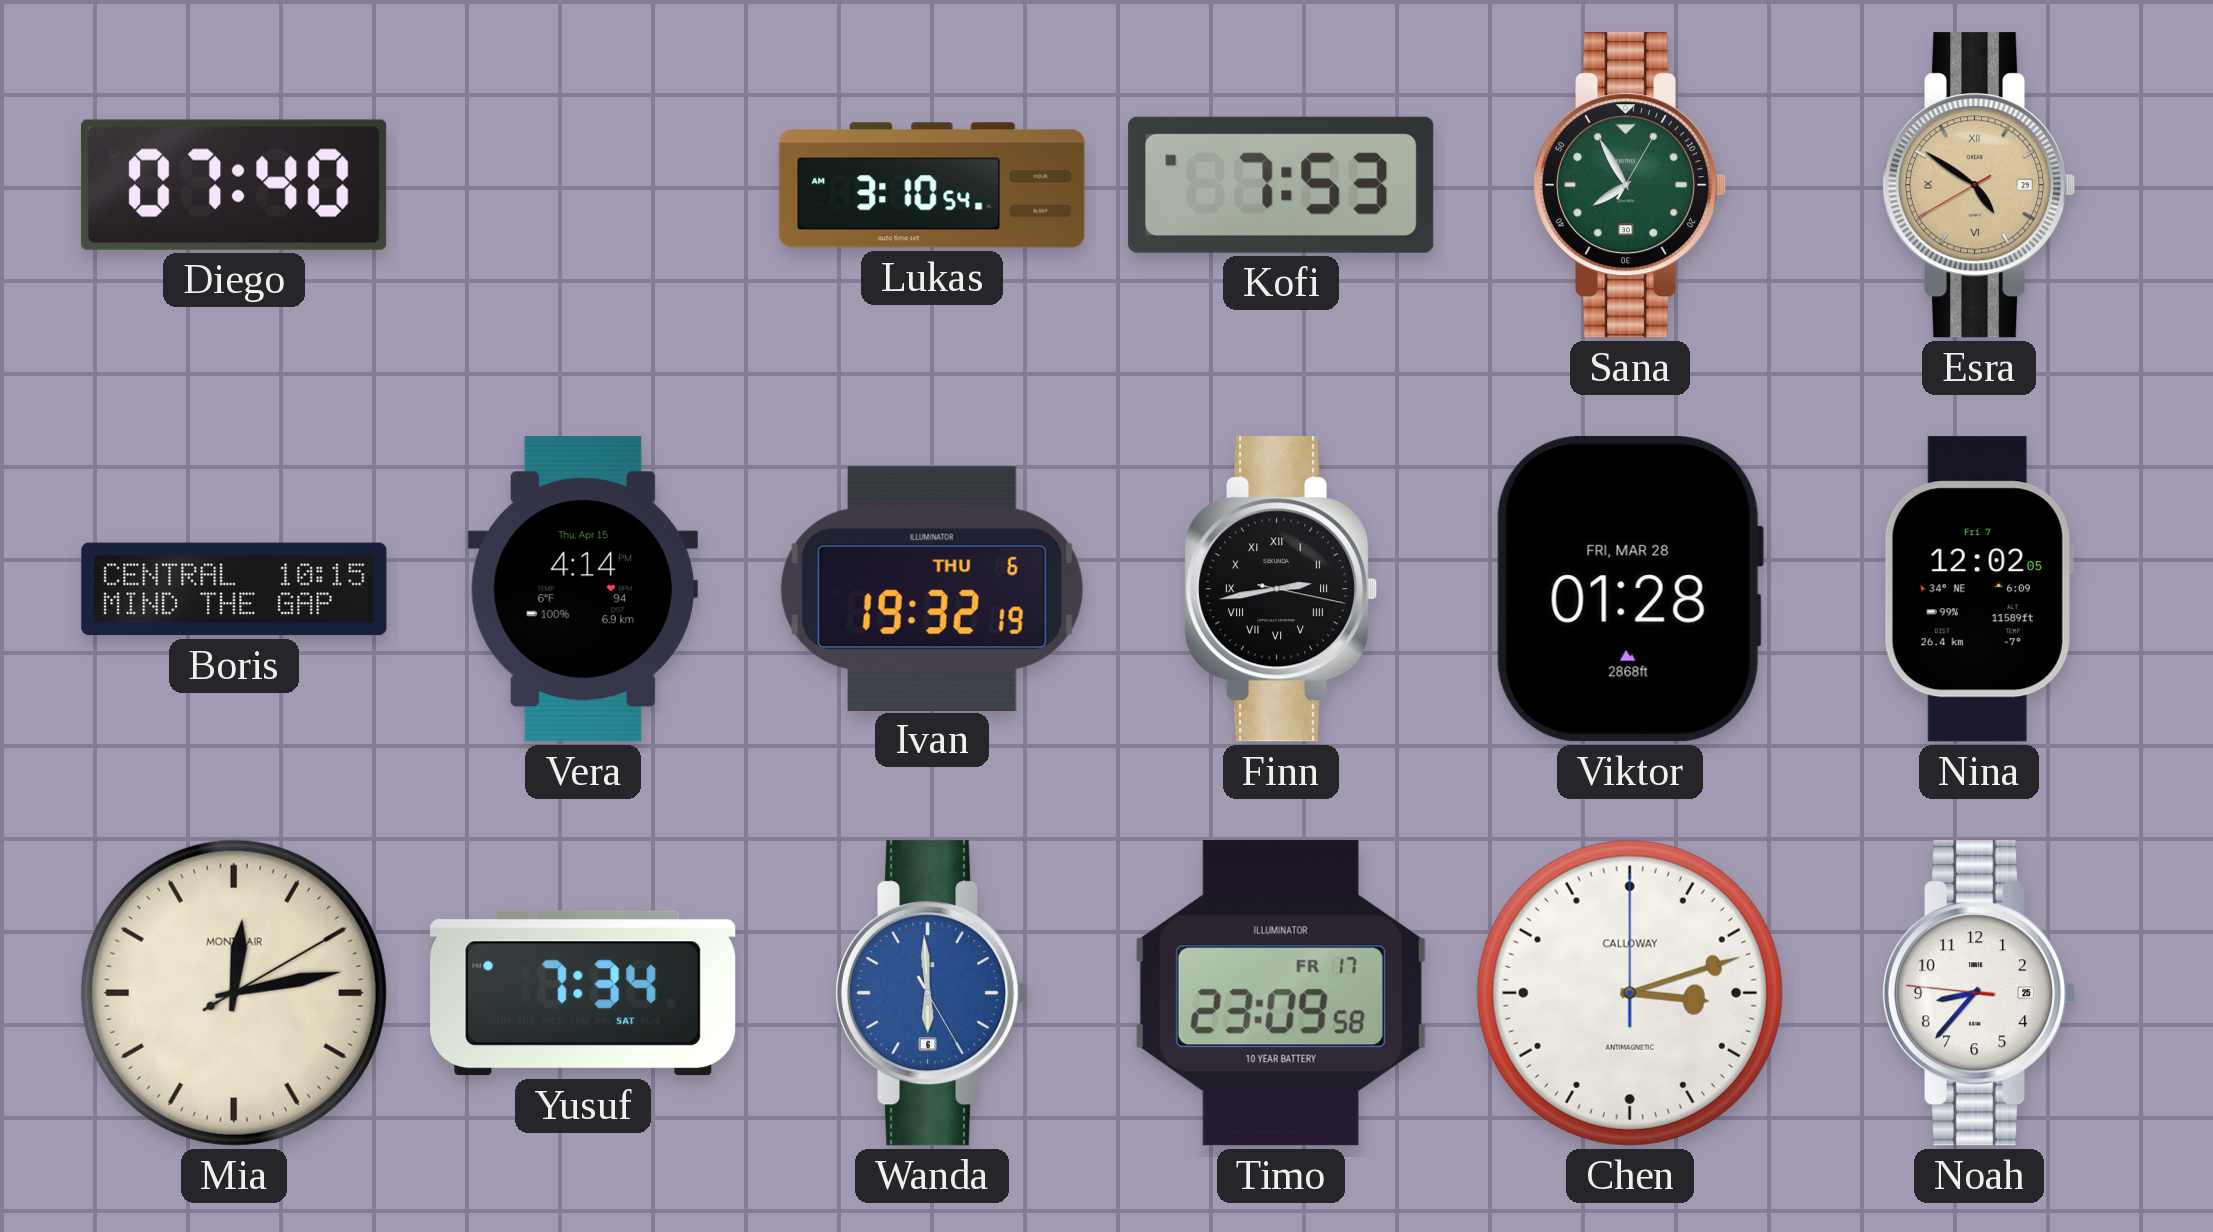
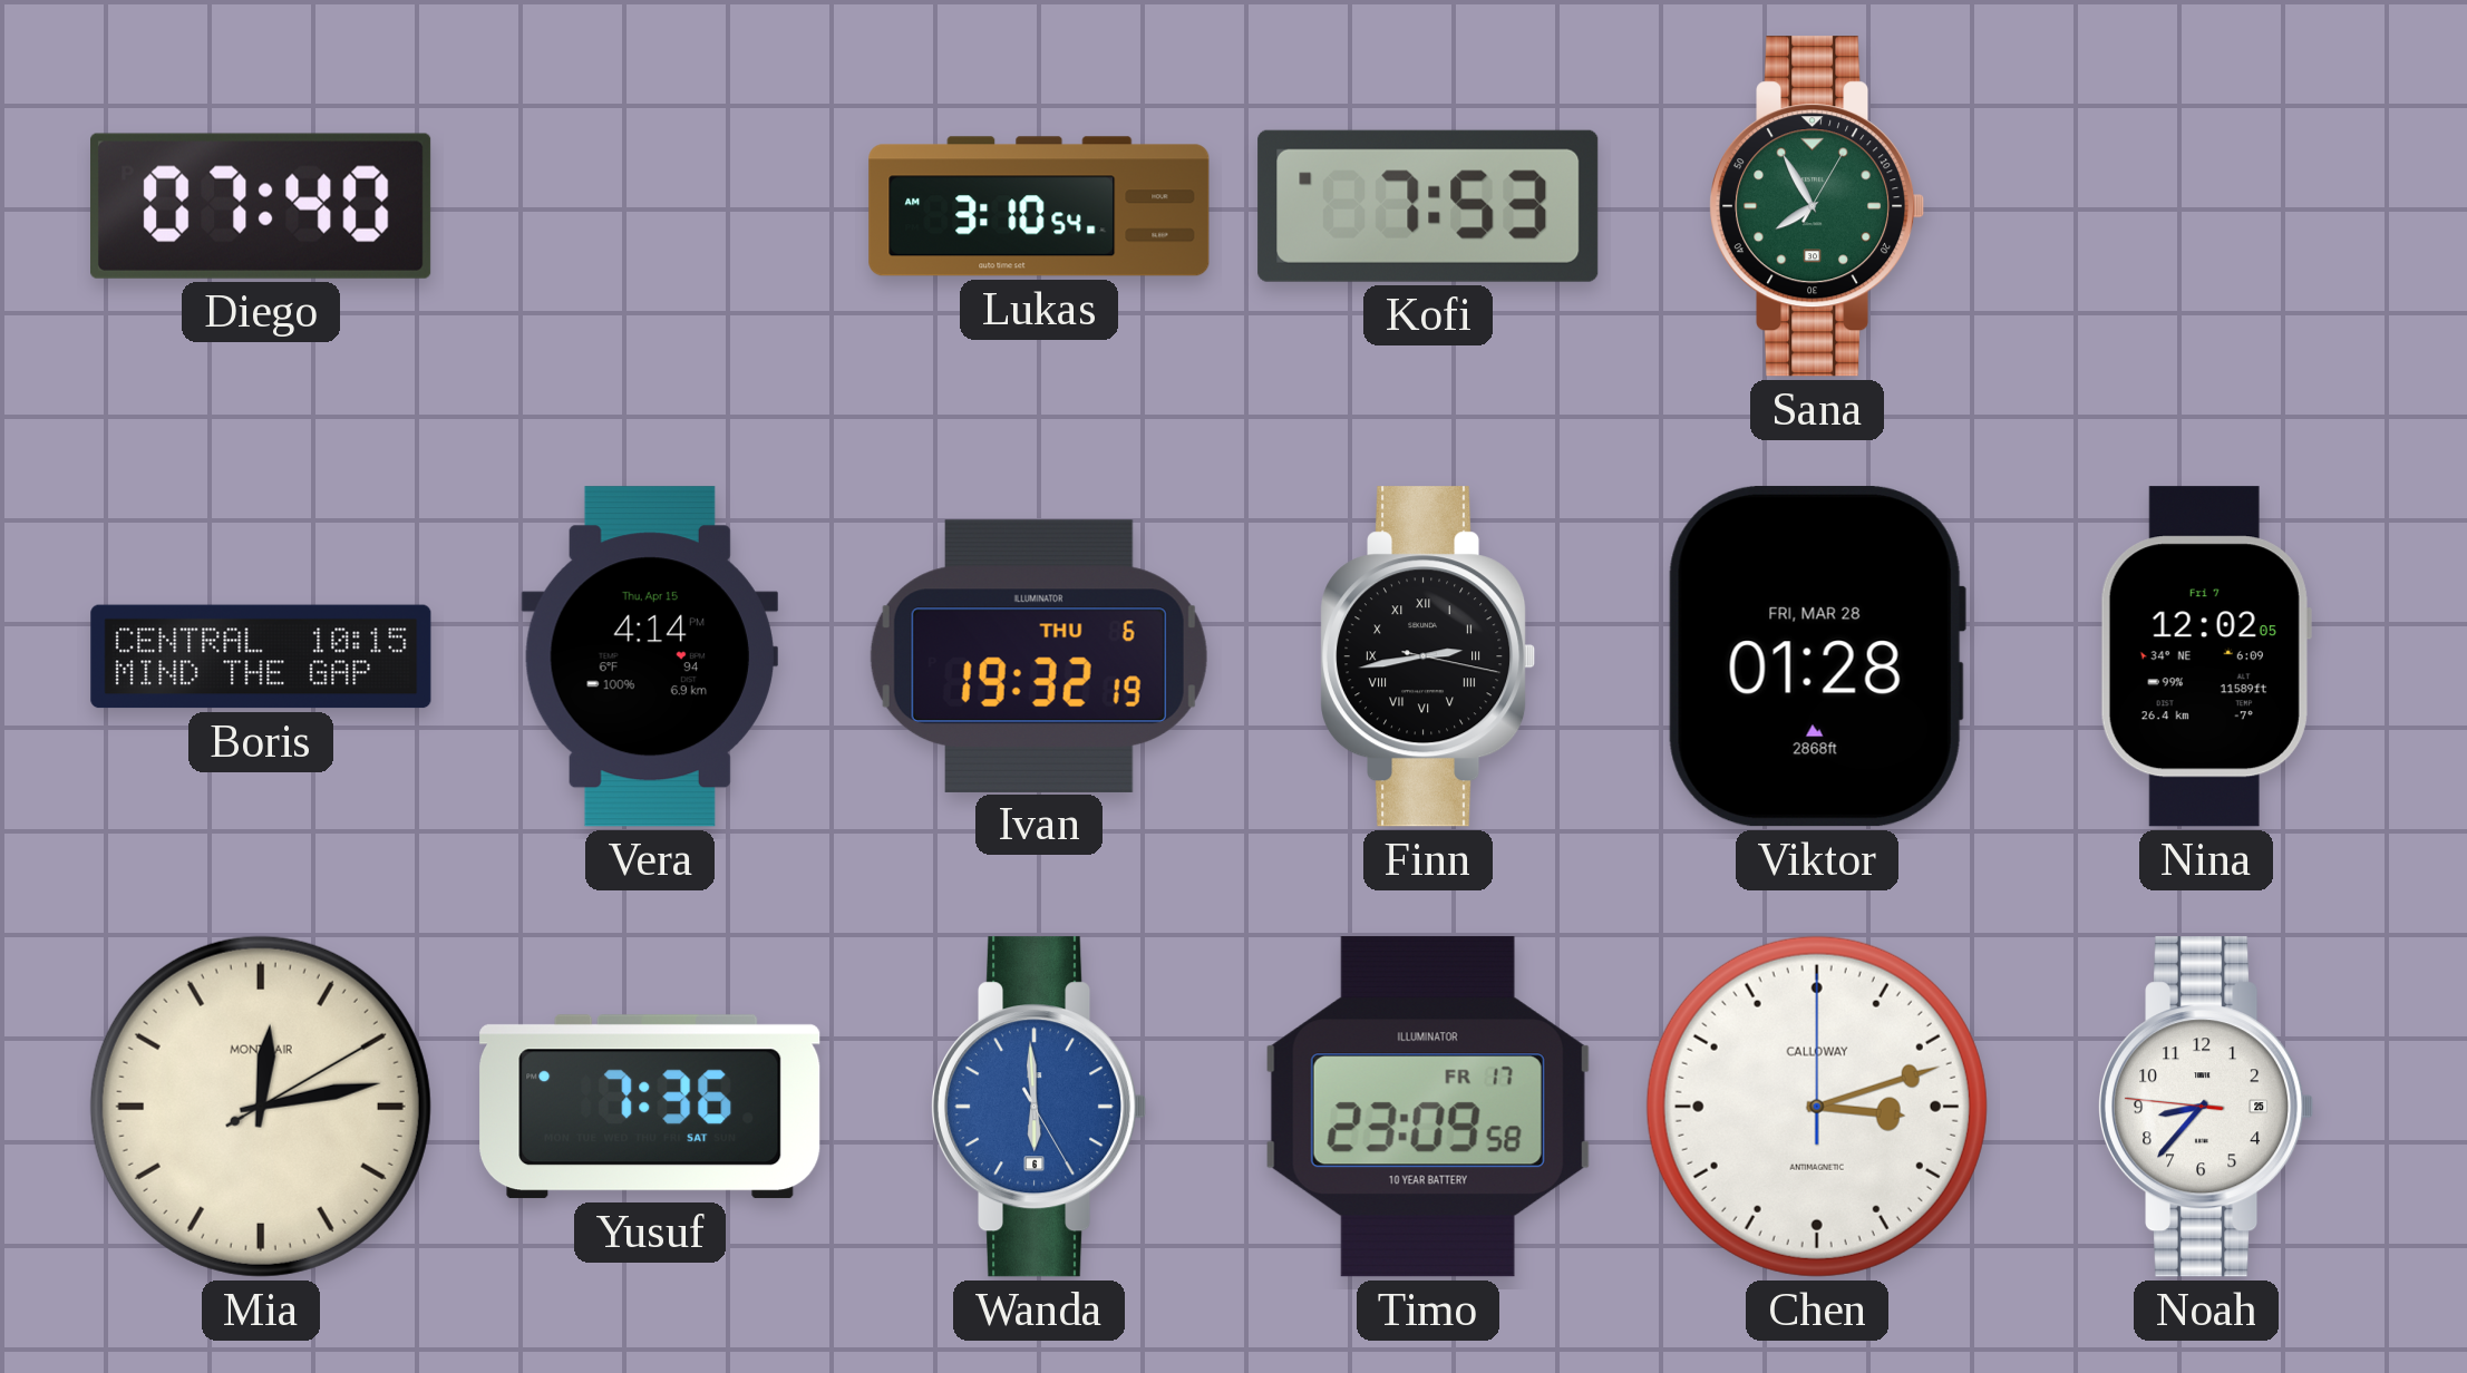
Esra: 4:50 -> none (1980, 185)
Yusuf: 7:34 -> 7:36 (650, 1107)
